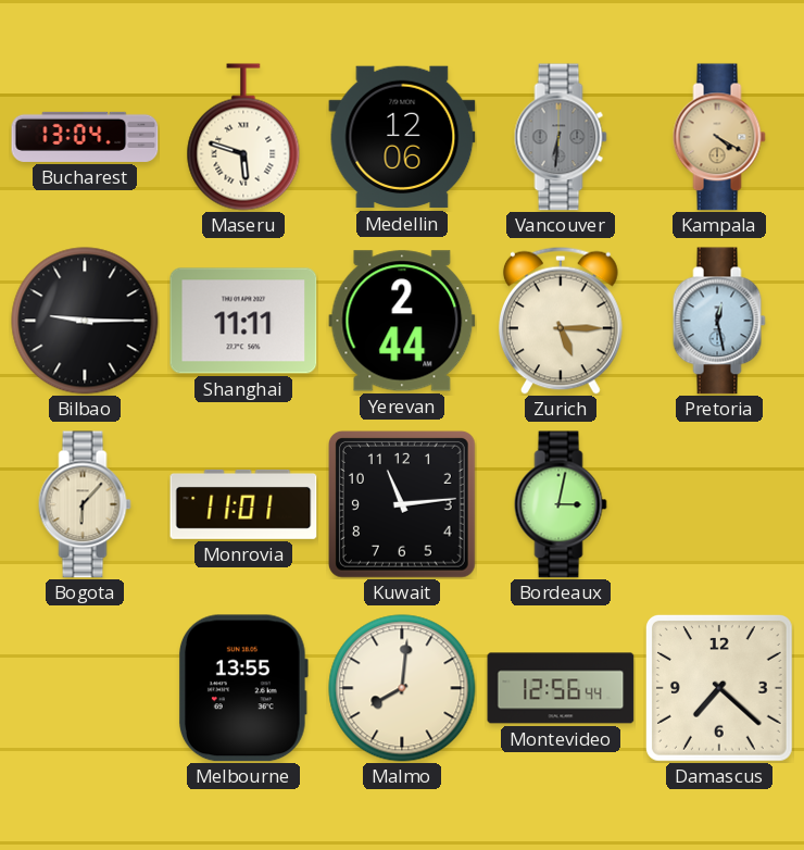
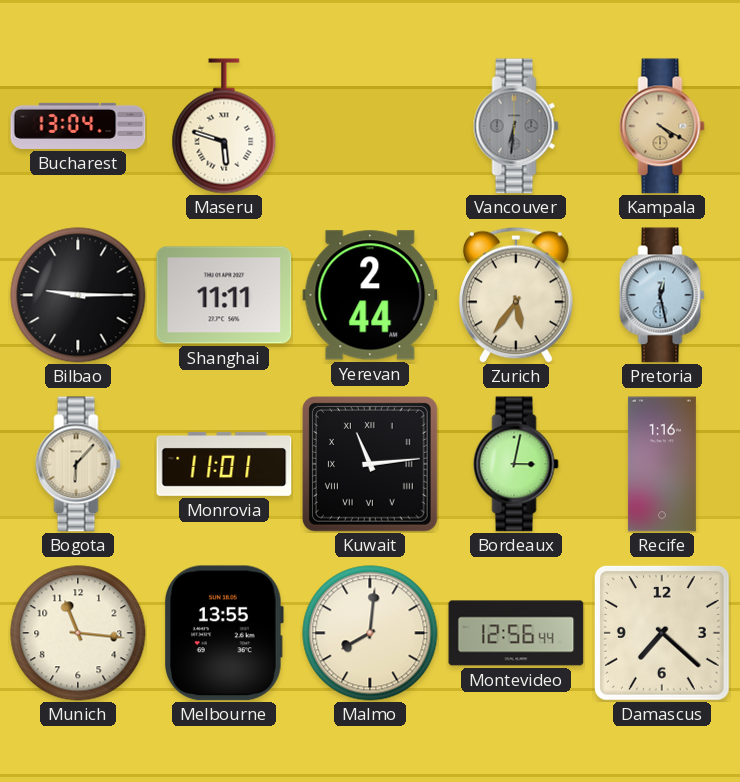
Medellin: 12:06 -> none (402, 137)
Zurich: 5:15 -> 5:36 (516, 295)
Kuwait numerals: Arabic -> Roman (370, 464)
Recife: none -> 1:16 (662, 464)
Munich: none -> 11:16 (78, 633)
